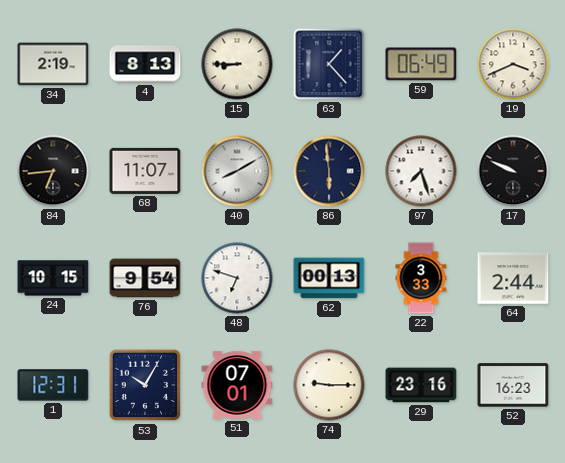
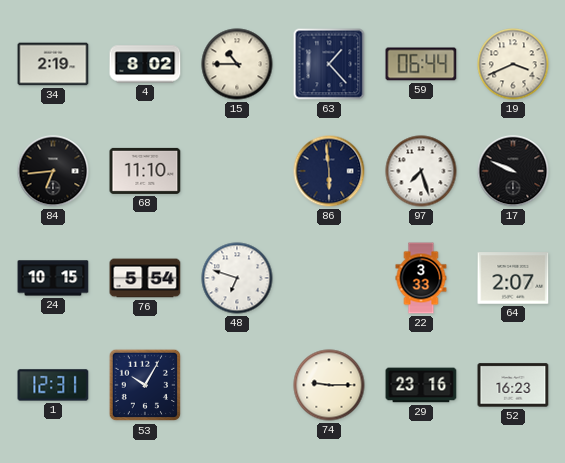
4: 8:13 -> 8:02 (145, 64)
15: 8:45 -> 10:45 (237, 64)
59: 06:49 -> 06:44 (421, 64)
68: 11:07 -> 11:10 (145, 171)
40: 8:10 -> none (237, 171)
76: 9:54 -> 5:54 (145, 278)
62: 00:13 -> none (329, 278)
64: 2:44 -> 2:07 (513, 278)
51: 07:01 -> none (237, 385)
